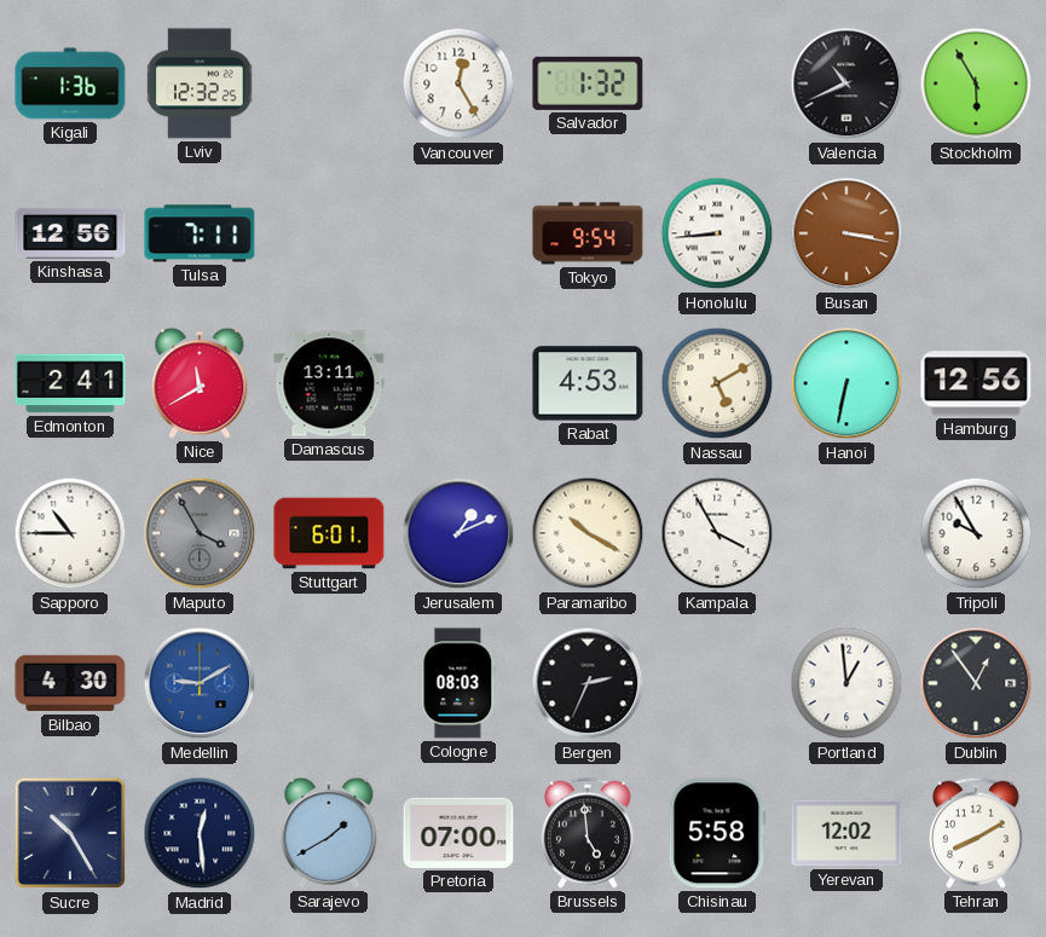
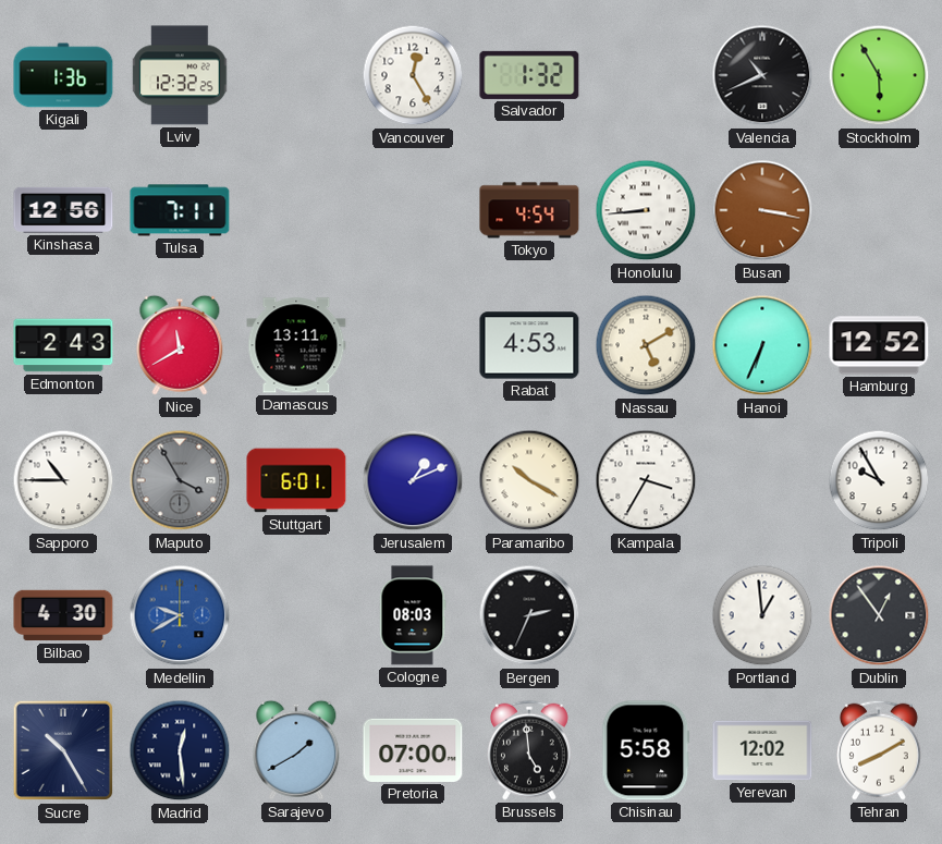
Tokyo: 9:54 -> 4:54 (529, 210)
Edmonton: 2:41 -> 2:43 (63, 345)
Hanoi: 6:32 -> 6:34 (762, 345)
Hamburg: 12:56 -> 12:52 (879, 345)
Kampala: 3:55 -> 3:35 (646, 480)
Medellin: 9:10 -> 9:40 (180, 615)
